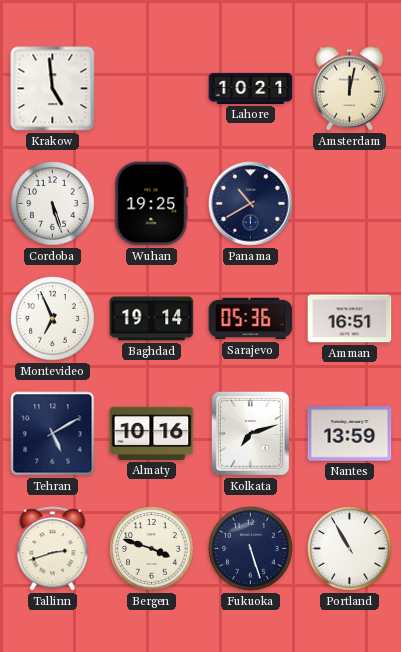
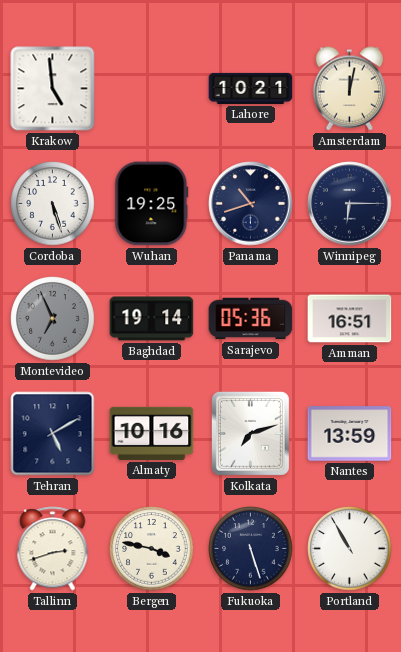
Panama: 10:40 -> 10:42 (251, 204)
Winnipeg: none -> 6:15 (350, 204)
Montevideo dial: white -> grey (53, 319)
Bergen: 3:48 -> 3:47 (152, 549)
